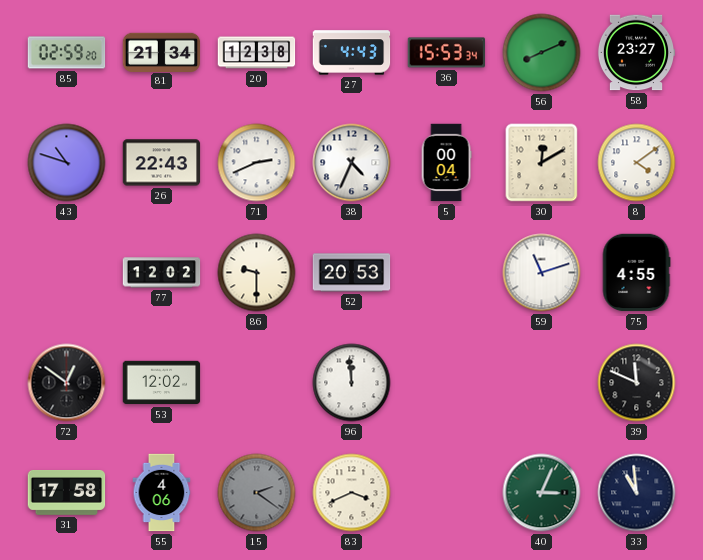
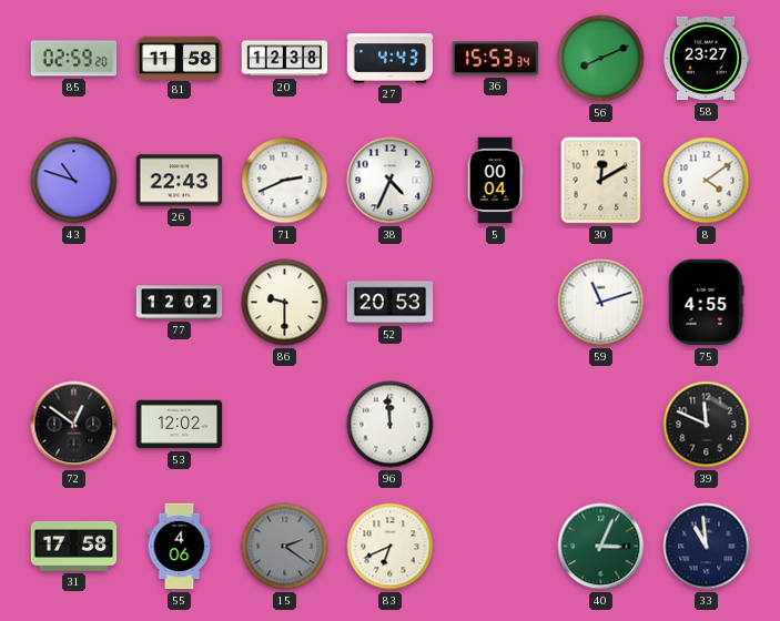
81: 21:34 -> 11:58 (180, 58)
83: 3:41 -> 6:41 (391, 547)
